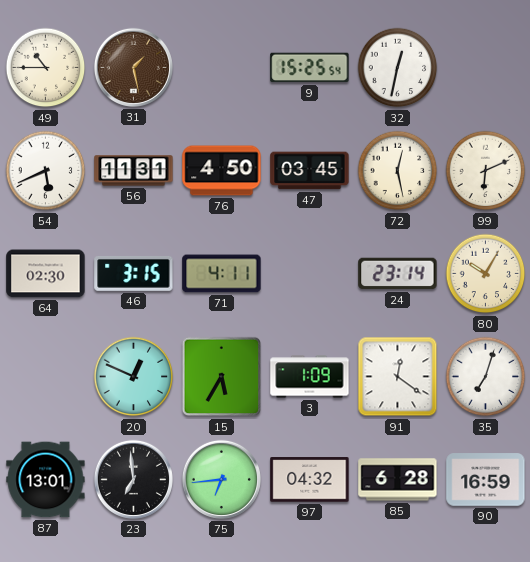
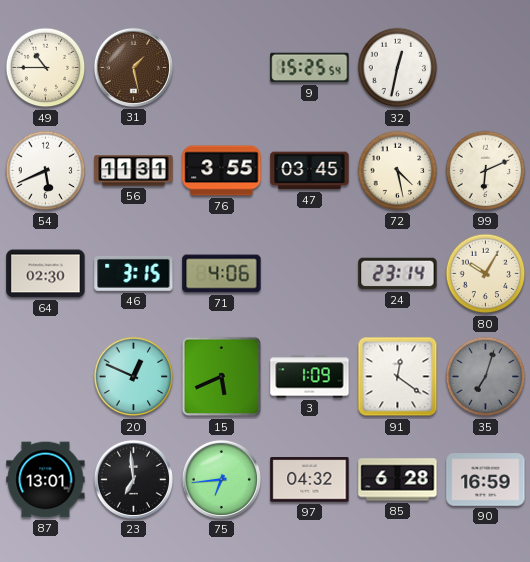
76: 4:50 -> 3:55 (222, 171)
72: 12:28 -> 4:28 (398, 171)
71: 4:11 -> 4:06 (222, 274)
15: 5:35 -> 5:41 (222, 377)
35 dial: white -> grey (486, 377)
